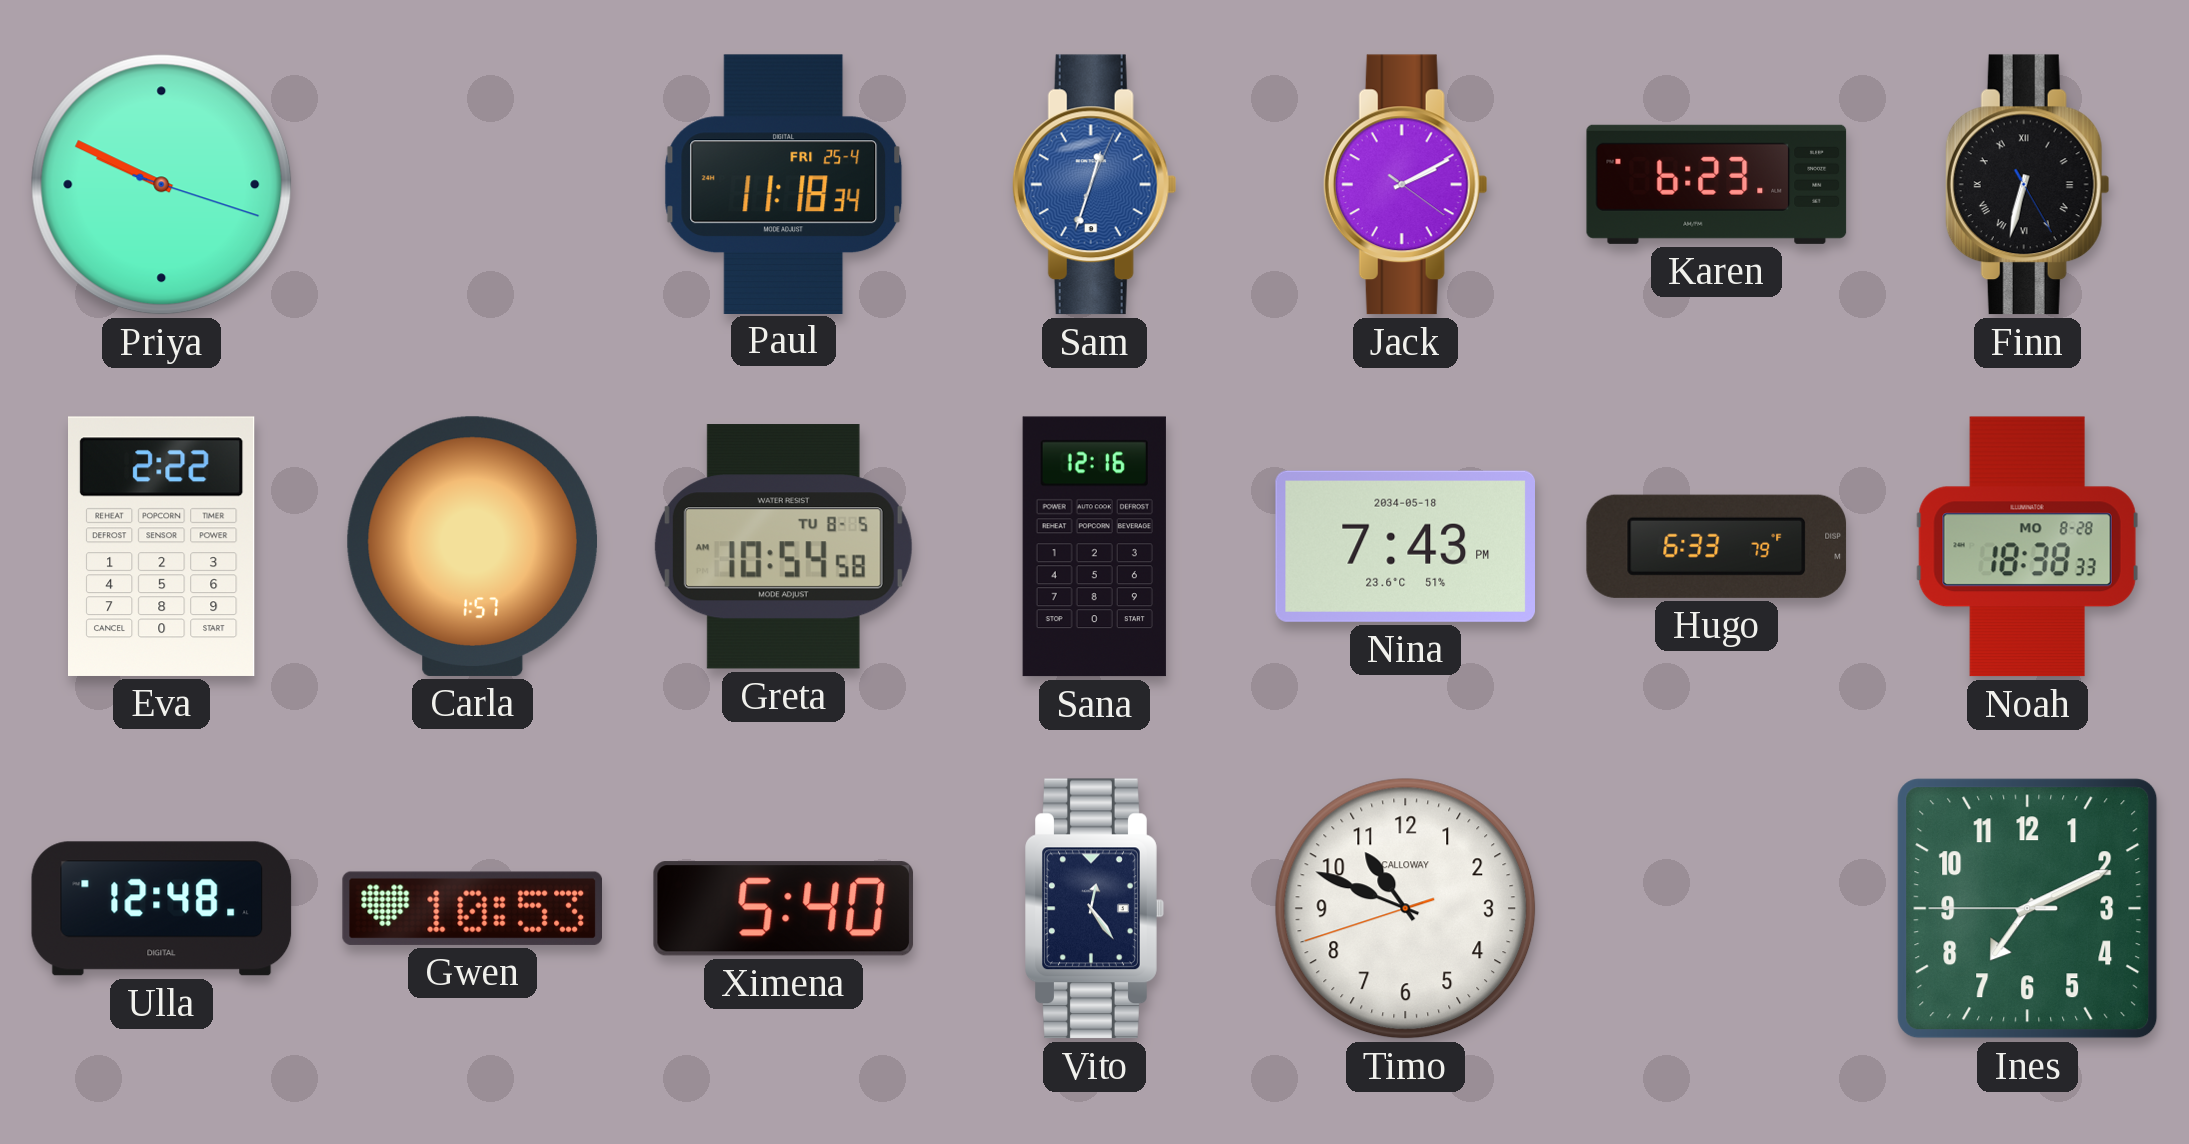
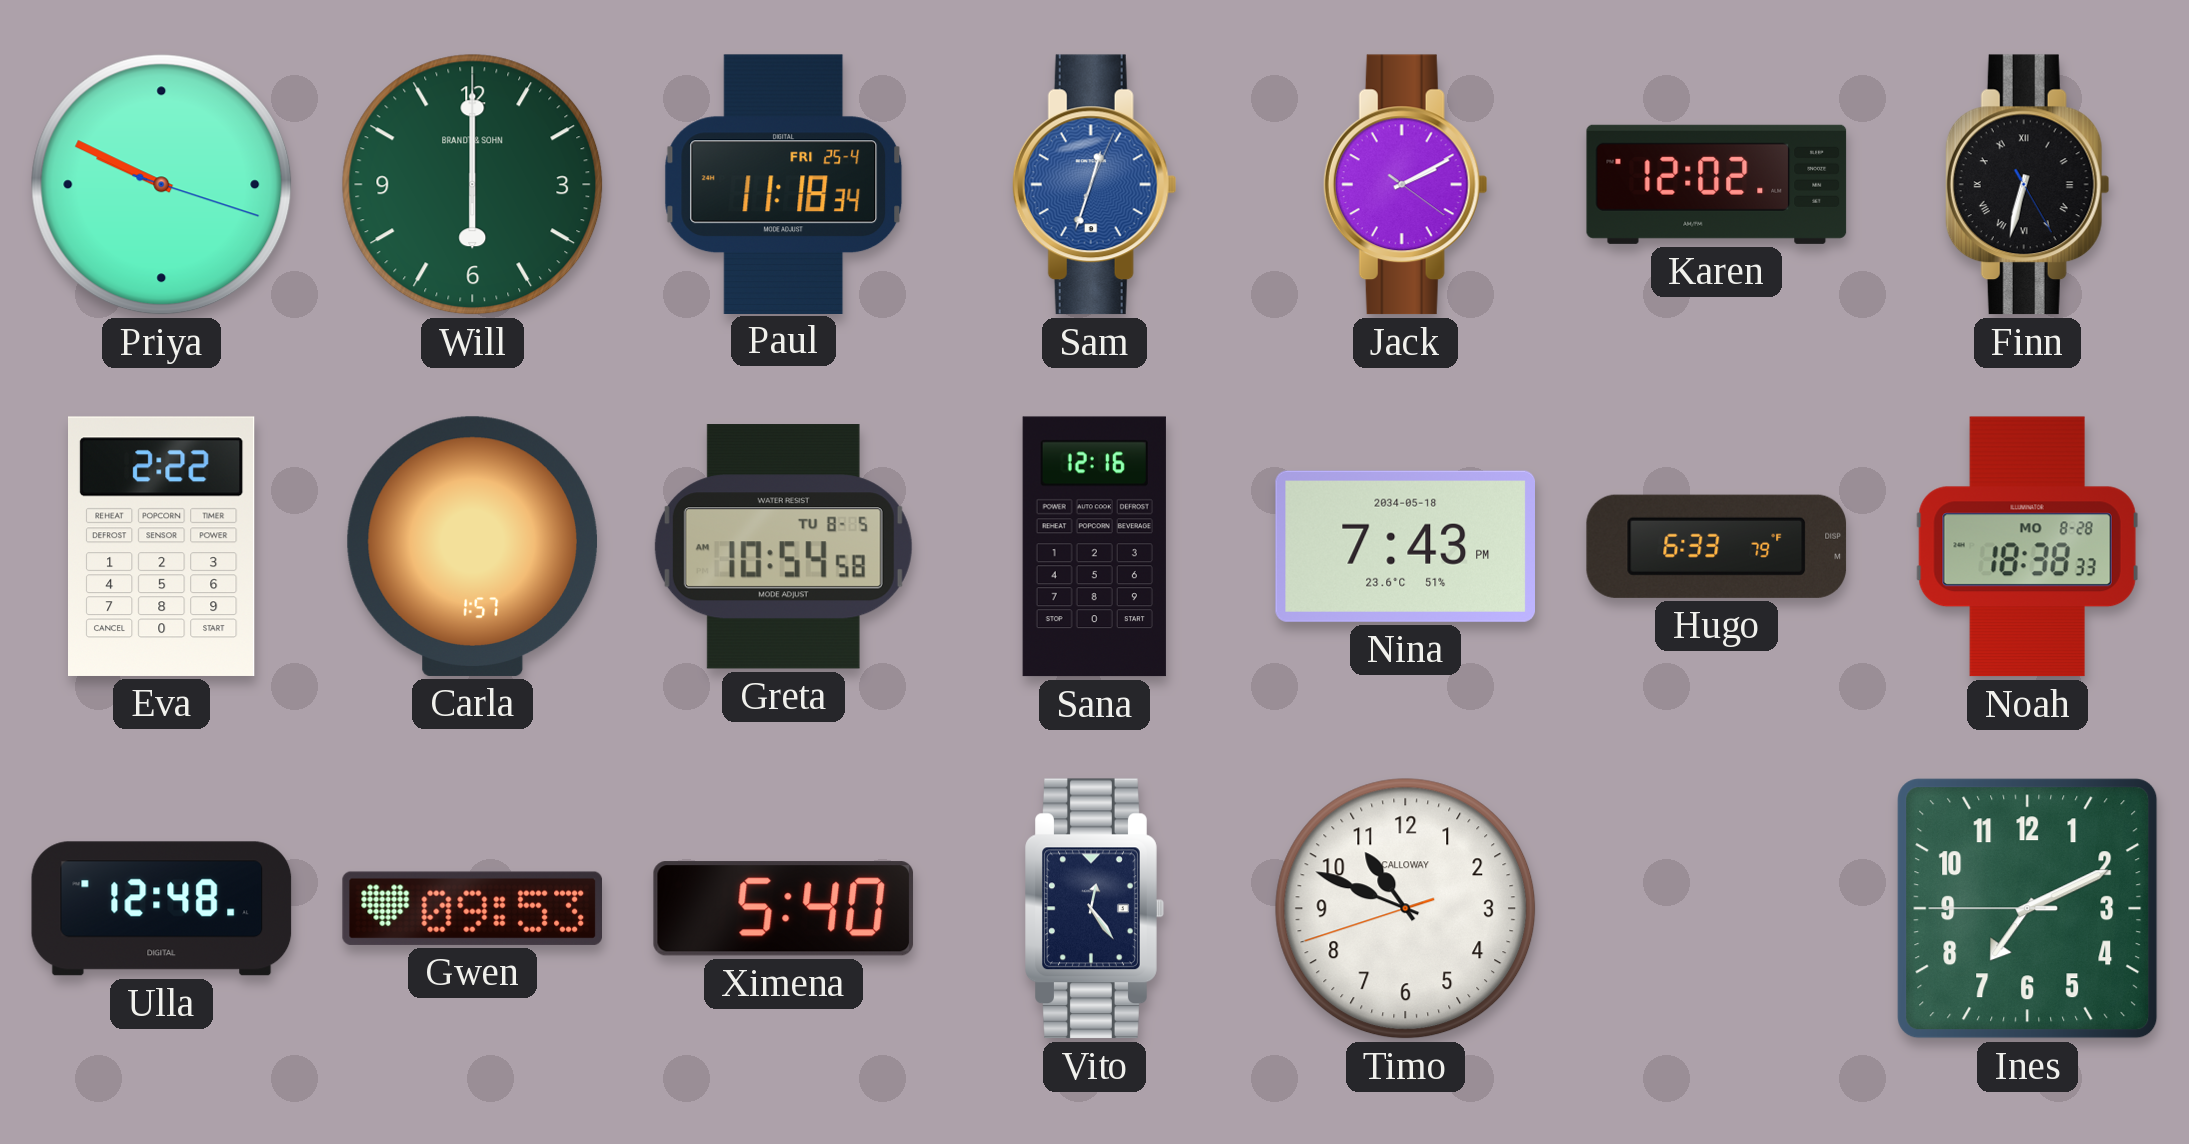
Will: none -> 6:00 (473, 185)
Karen: 6:23 -> 12:02 (1717, 184)
Gwen: 10:53 -> 09:53 (472, 908)
